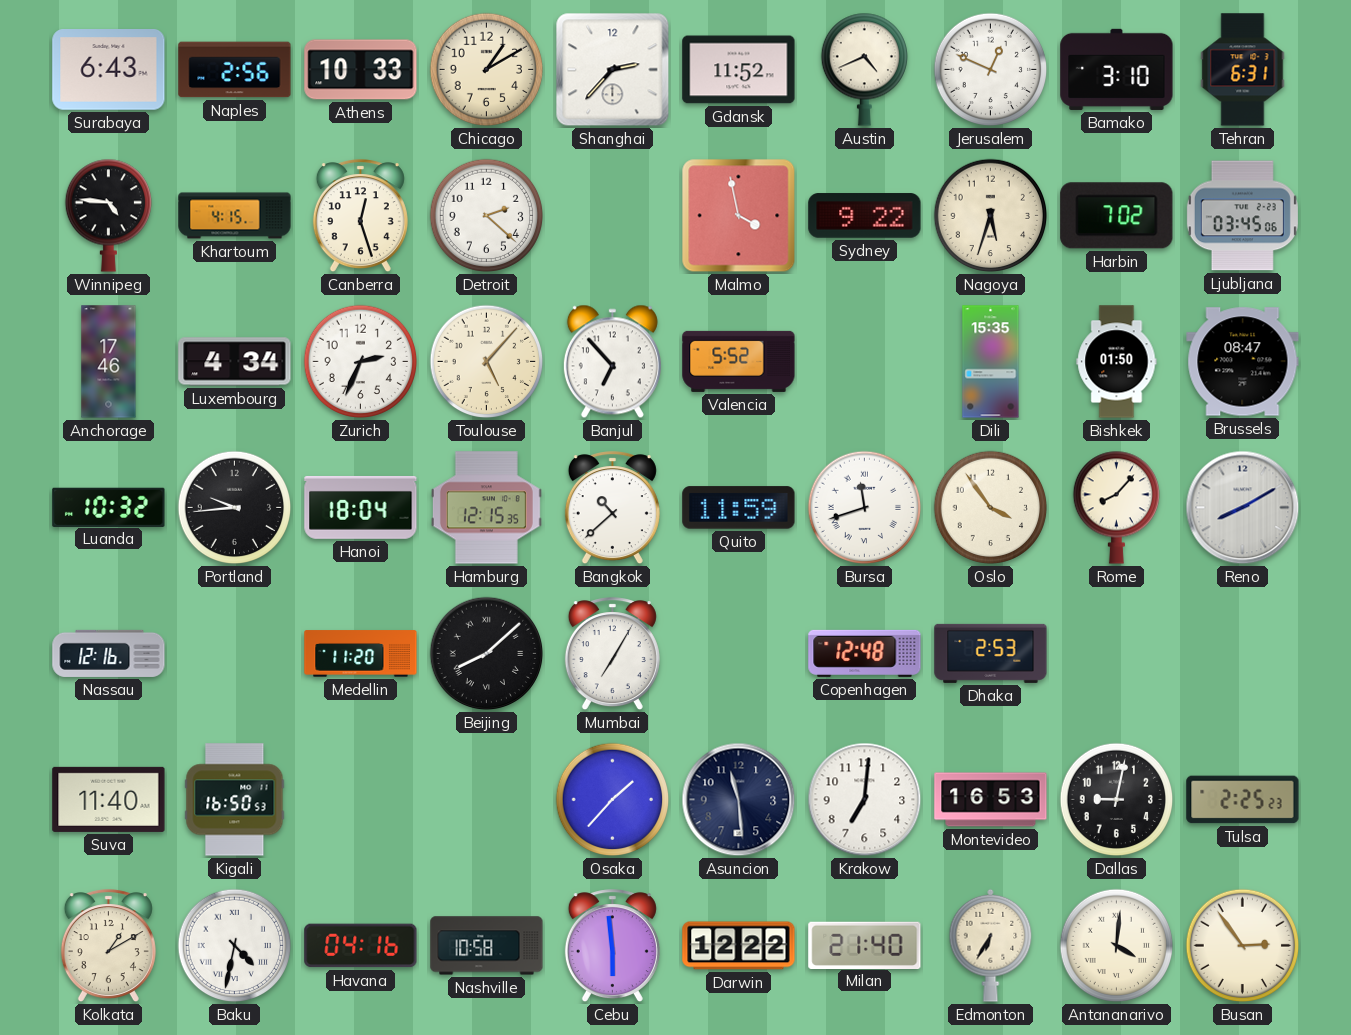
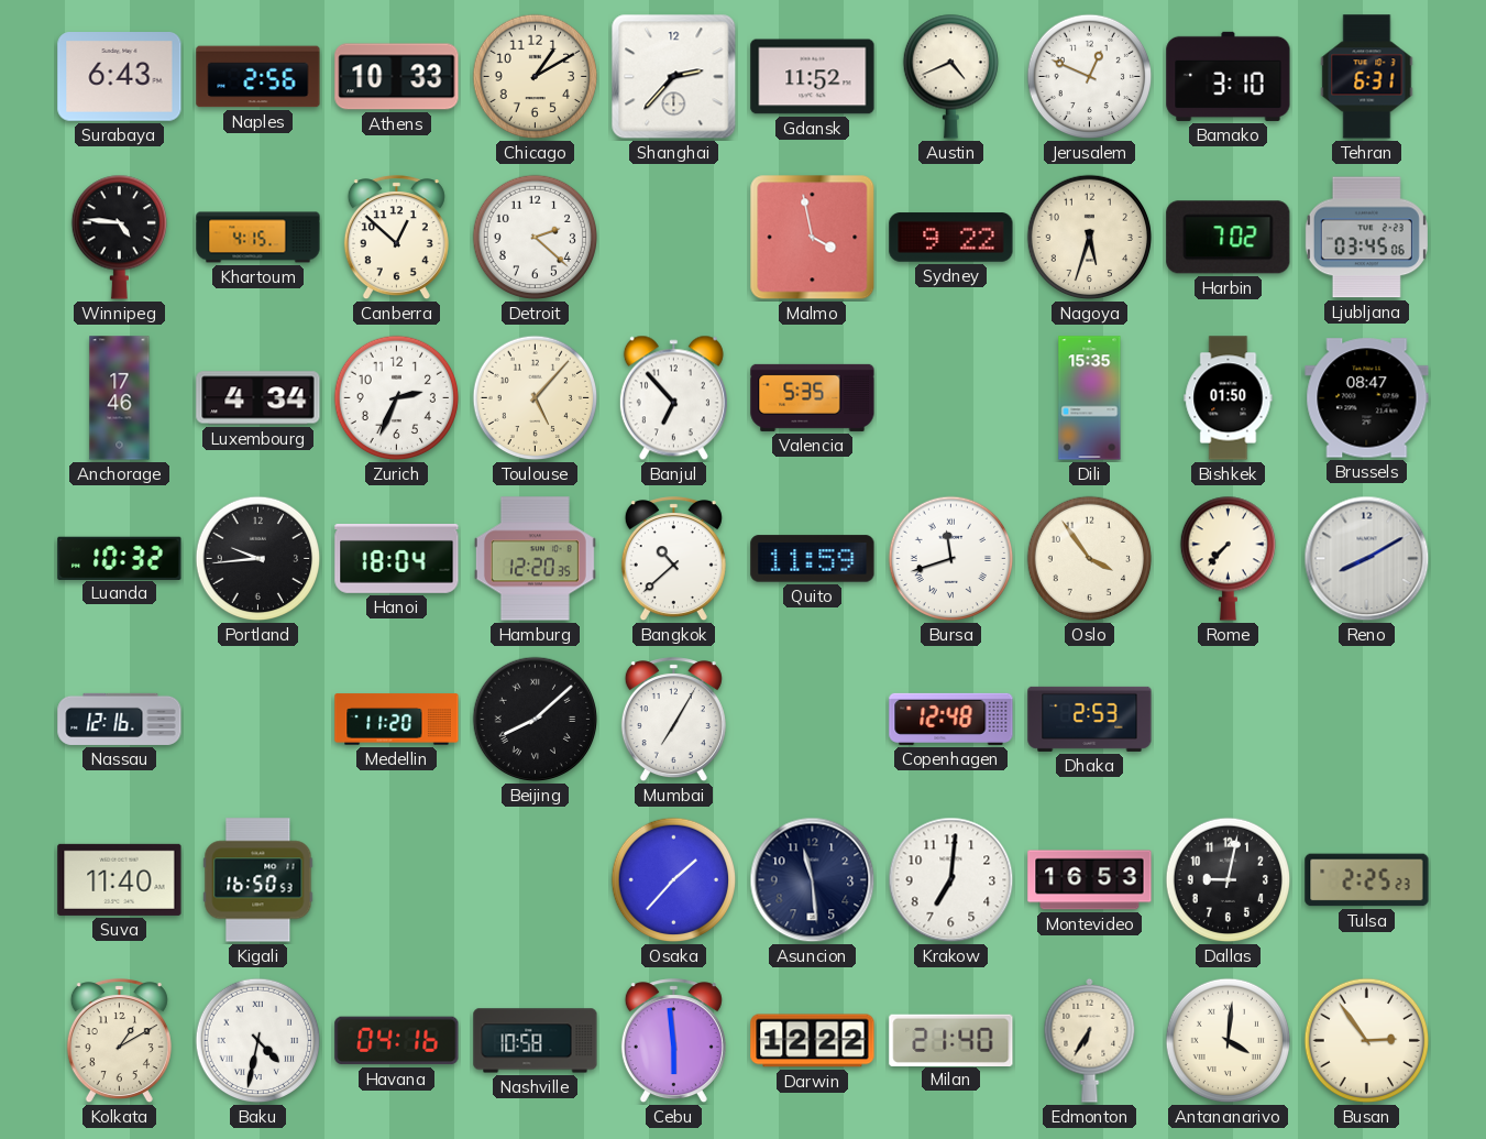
Canberra: 12:27 -> 12:52 (396, 238)
Valencia: 5:52 -> 5:35 (813, 397)
Hamburg: 12:15 -> 12:20 (535, 559)
Rome: 8:07 -> 7:37 (1228, 558)
